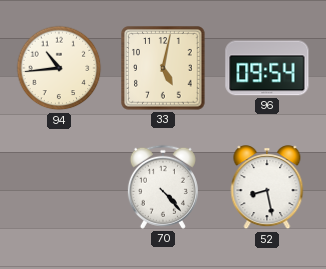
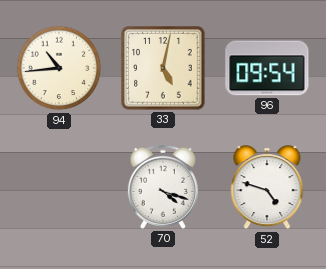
70: 4:23 -> 4:18 (163, 187)
52: 8:28 -> 4:48 (267, 188)
